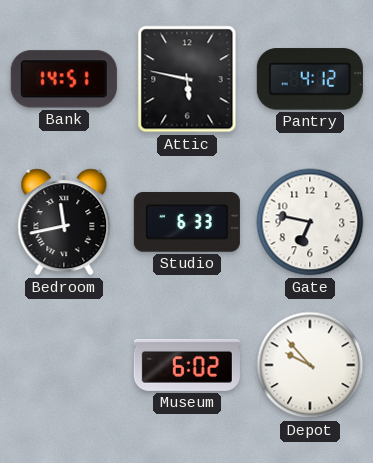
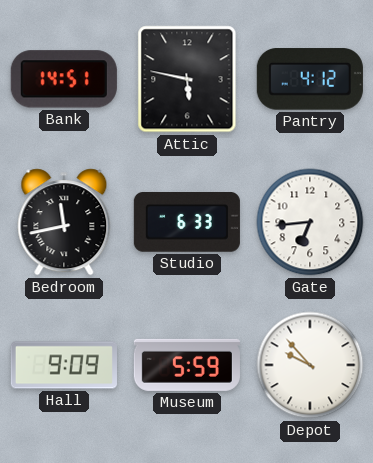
Gate: 6:47 -> 6:44 (310, 222)
Hall: none -> 9:09 (64, 365)
Museum: 6:02 -> 5:59 (187, 365)
